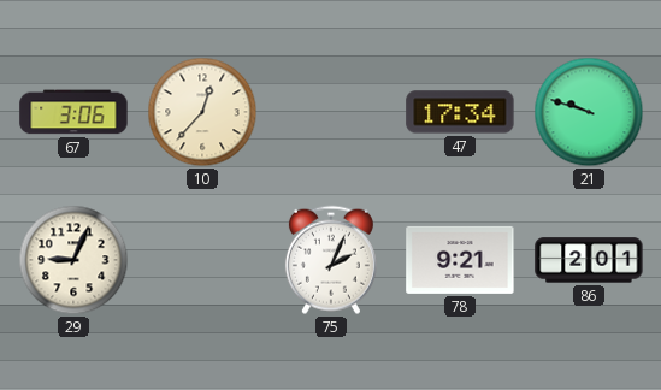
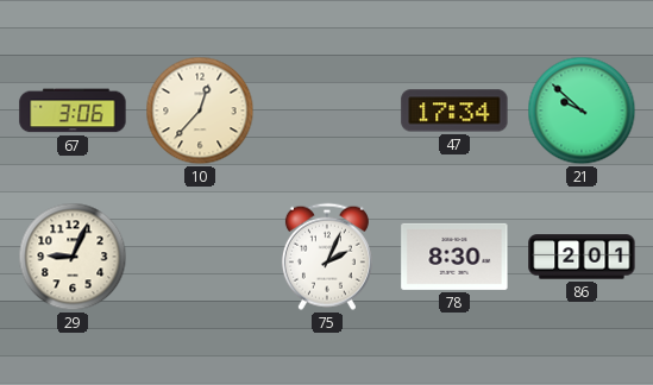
21: 9:48 -> 9:52 (582, 111)
78: 9:21 -> 8:30 (454, 257)
